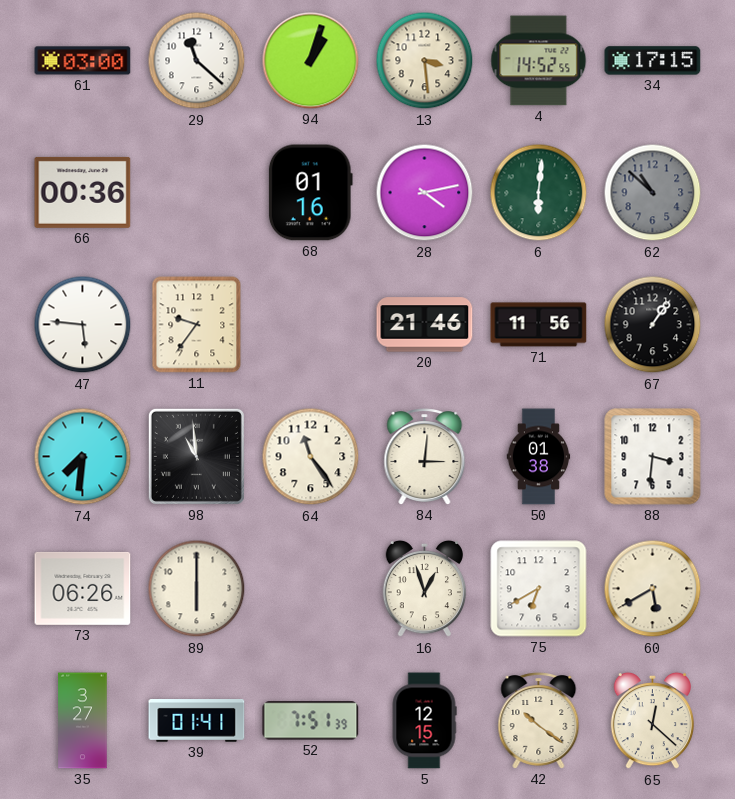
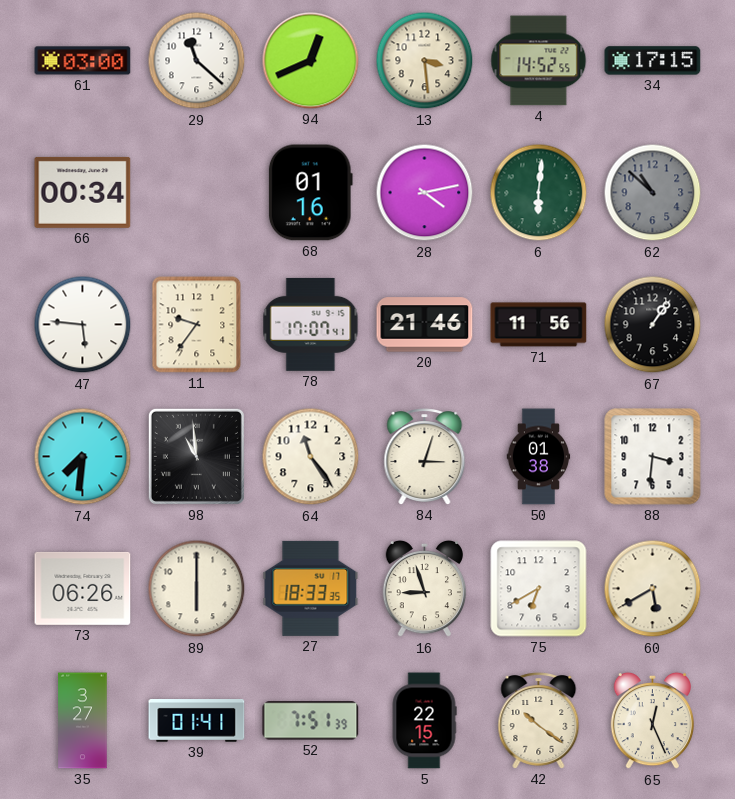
94: 1:03 -> 12:41 (311, 61)
66: 00:36 -> 00:34 (83, 192)
78: none -> 17:07 (311, 324)
84: 3:01 -> 3:03 (425, 457)
27: none -> 18:33 (311, 588)
16: 12:57 -> 8:57 (424, 589)
5: 12:15 -> 22:15 (424, 721)
65: 12:22 -> 12:26 (652, 721)
